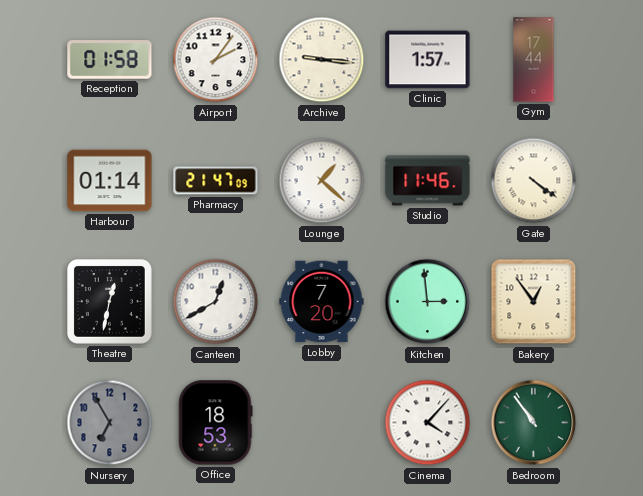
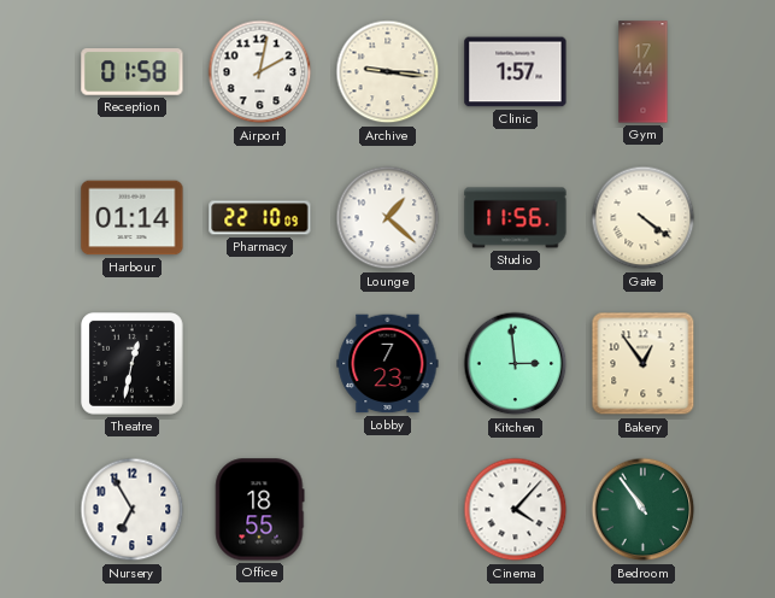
Airport: 2:06 -> 2:02 (260, 72)
Pharmacy: 21:47 -> 22:10 (260, 218)
Studio: 11:46 -> 11:56 (516, 218)
Canteen: 12:40 -> none (216, 302)
Lobby: 7:20 -> 7:23 (388, 364)
Nursery dial: grey -> white (133, 510)
Office: 18:53 -> 18:55 (260, 510)
